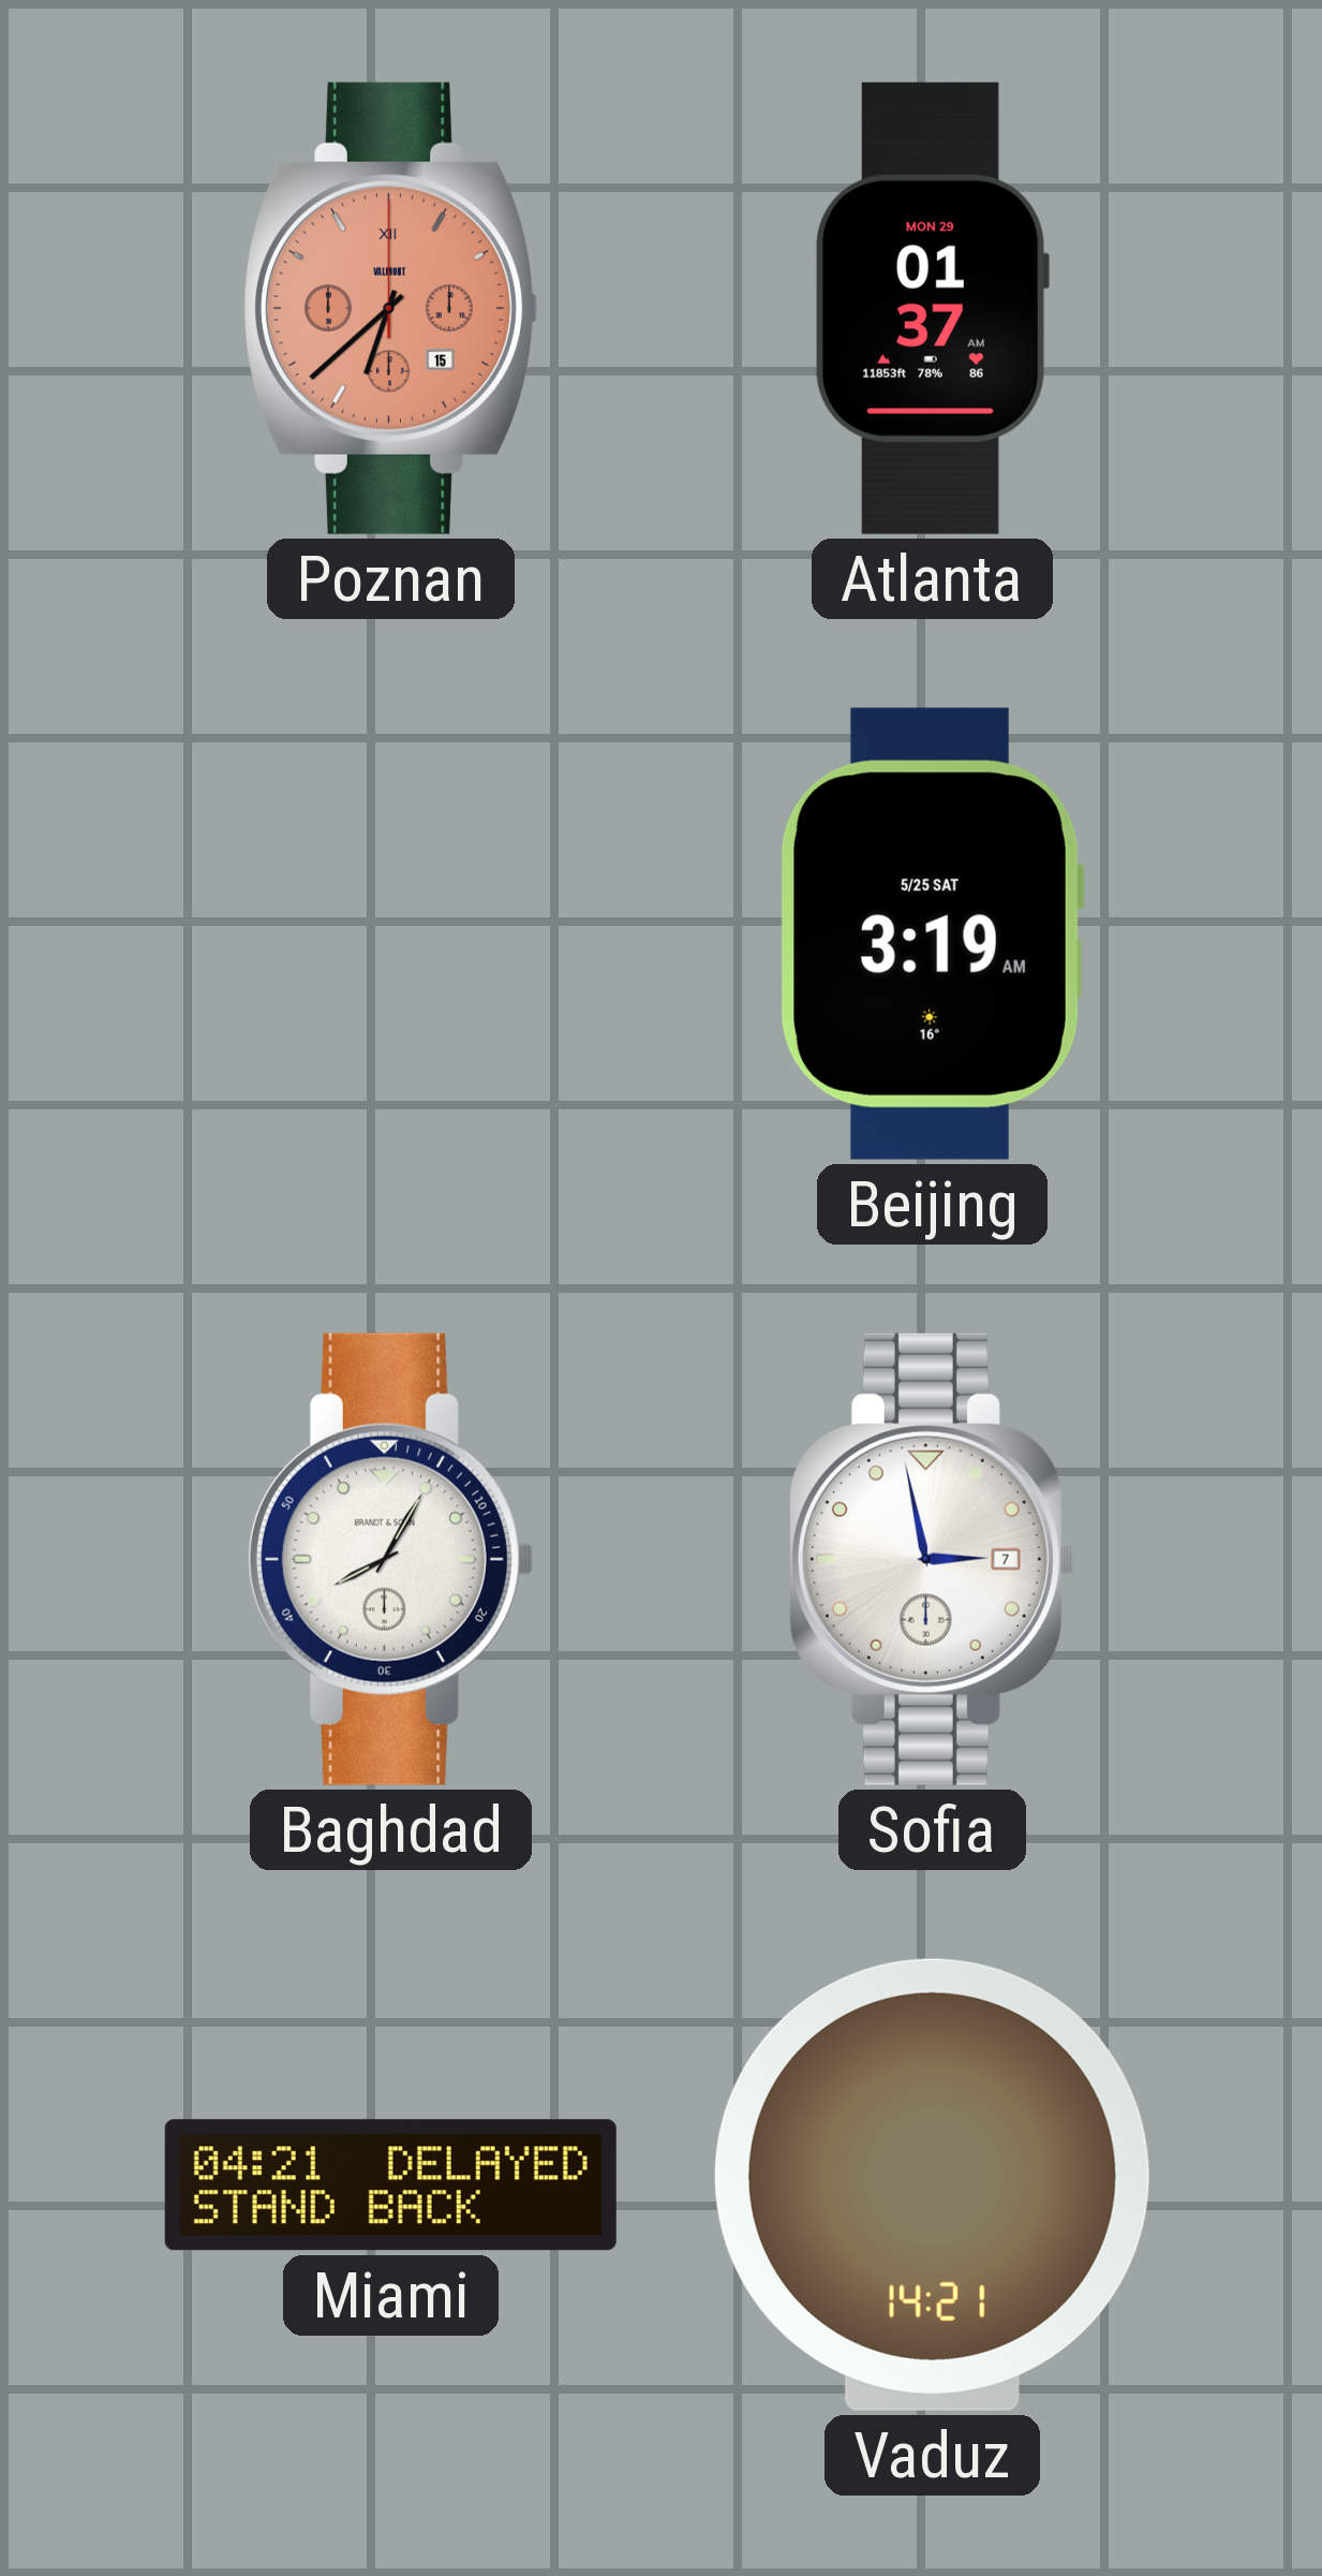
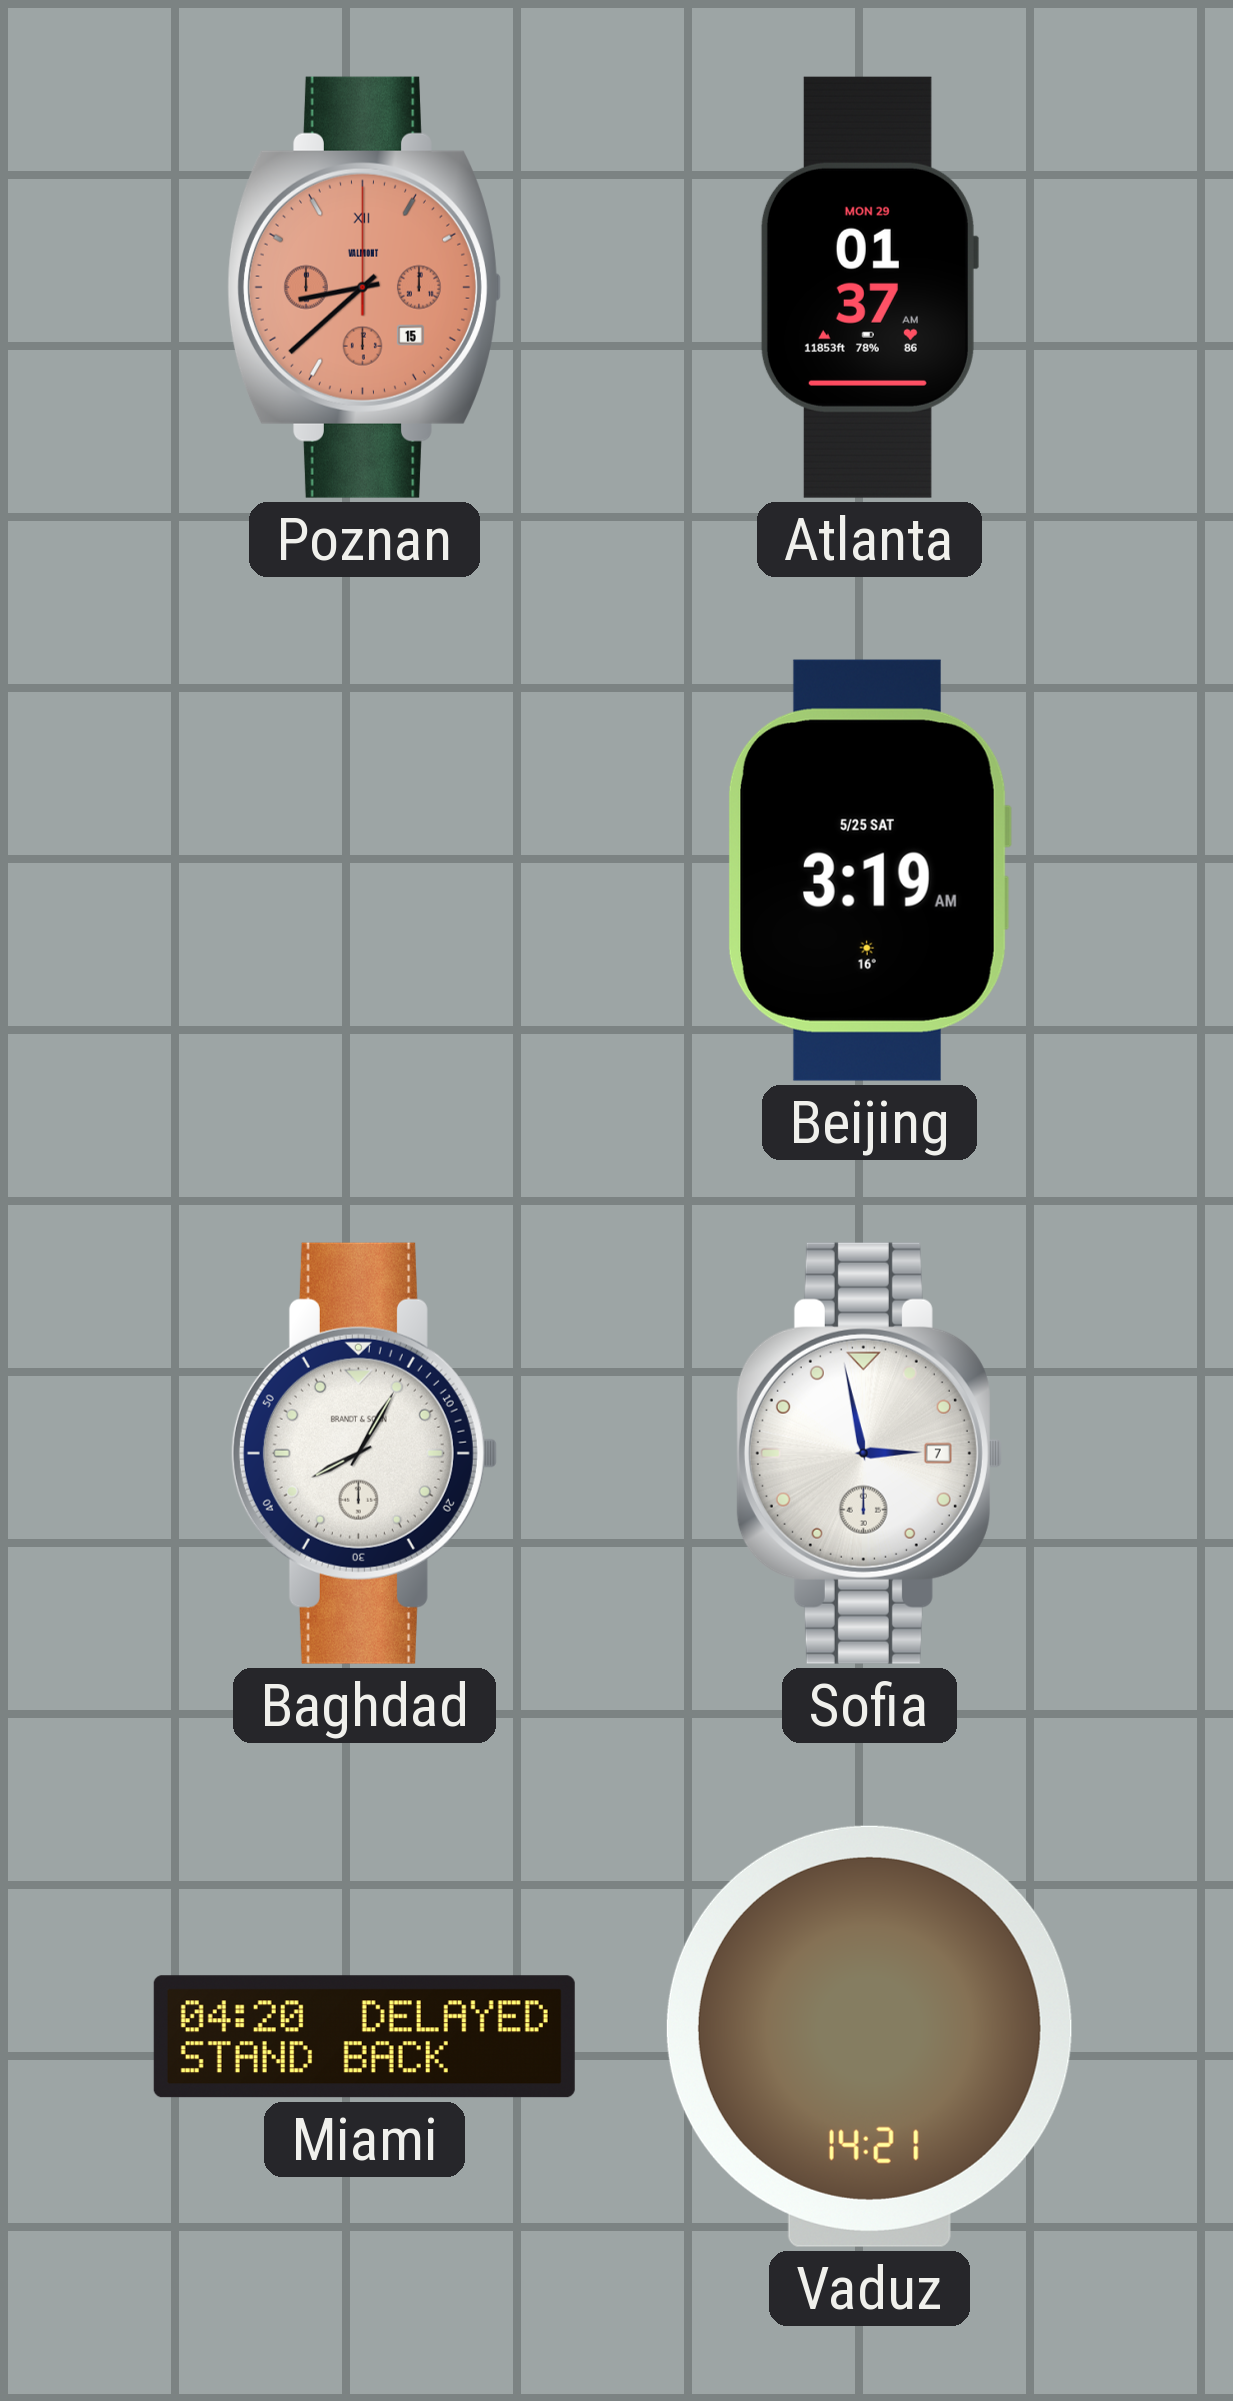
Poznan: 6:38 -> 8:38 (364, 287)
Miami: 04:21 -> 04:20 (364, 2037)
